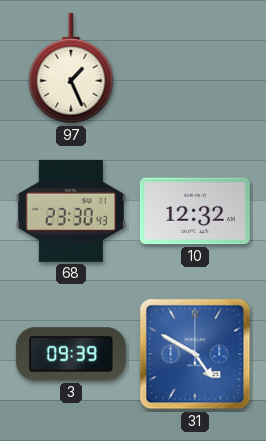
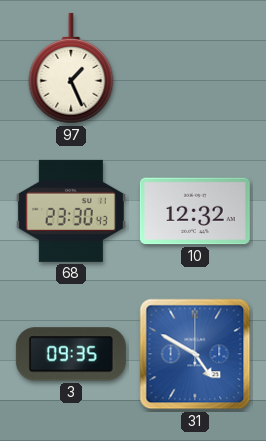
3: 09:39 -> 09:35 (71, 354)
